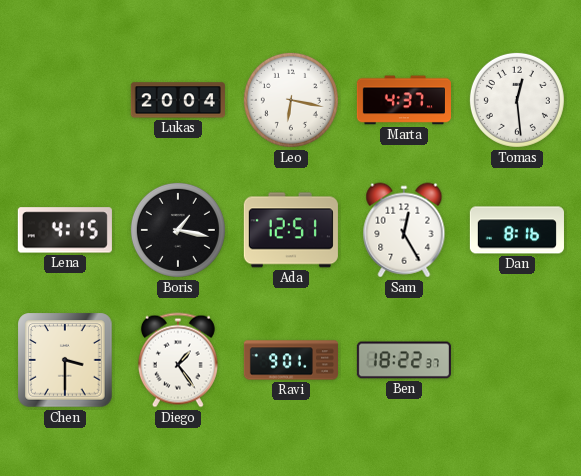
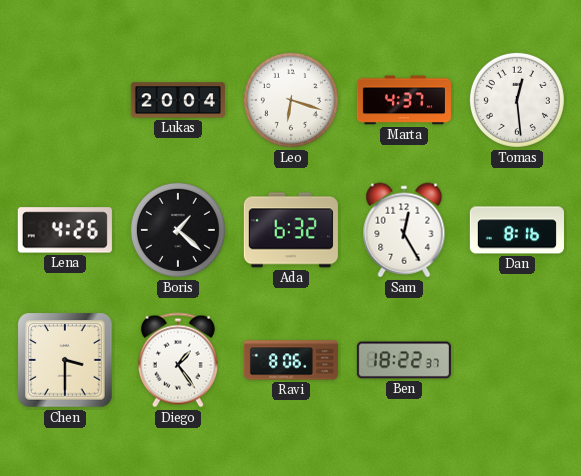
Leo: 6:17 -> 6:18 (291, 100)
Lena: 4:15 -> 4:26 (65, 230)
Boris: 1:17 -> 1:22 (178, 230)
Ada: 12:51 -> 6:32 (291, 230)
Ravi: 9:01 -> 8:06 (290, 360)
